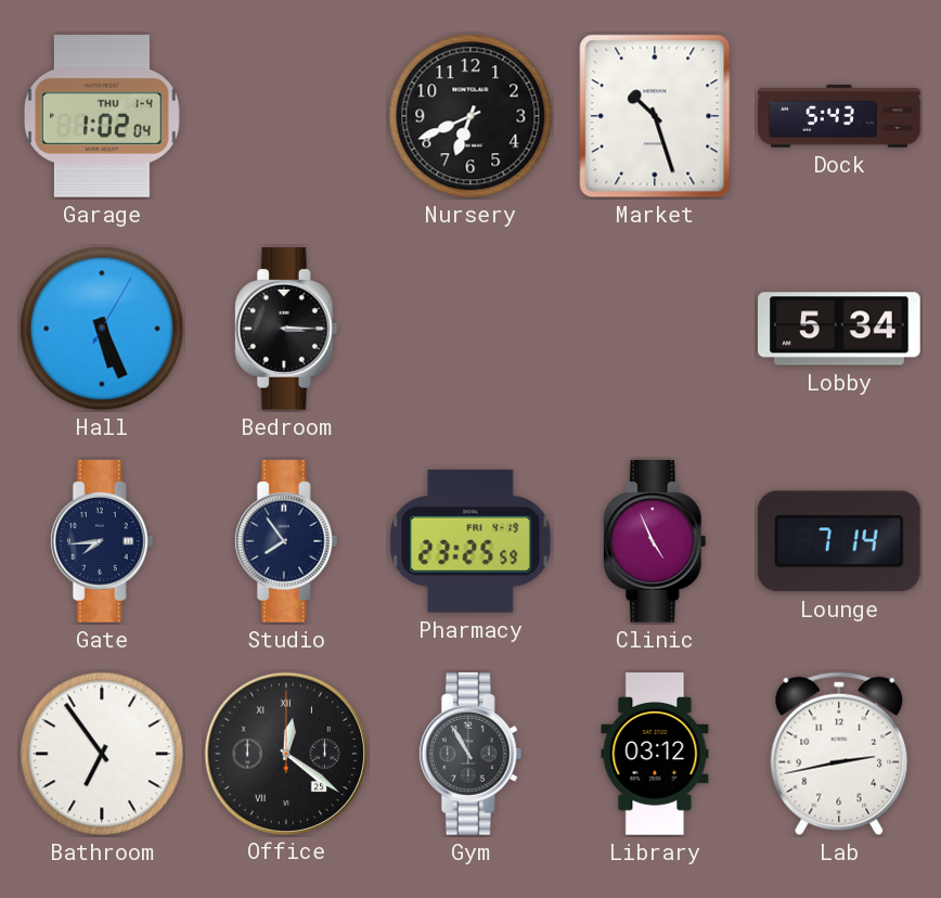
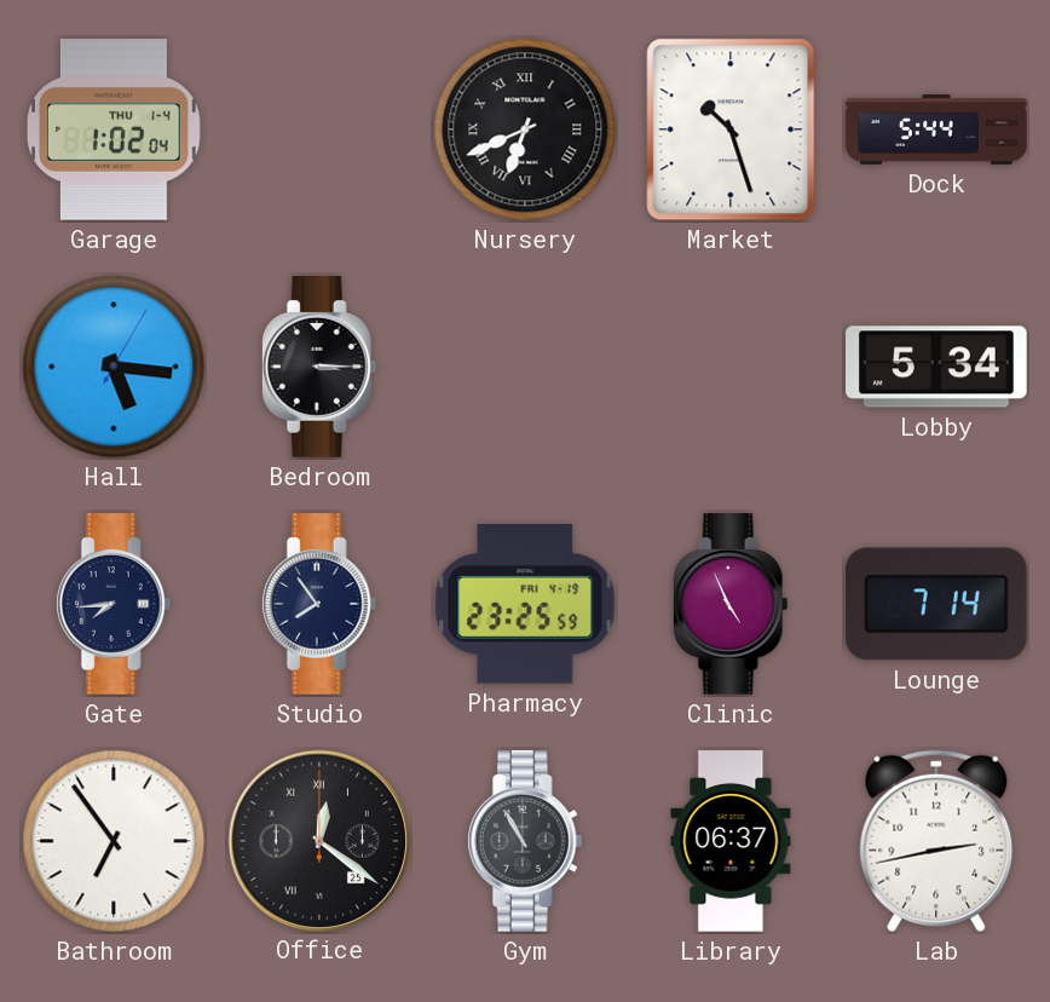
Nursery numerals: Arabic -> Roman (525, 129)
Dock: 5:43 -> 5:44 (936, 131)
Hall: 5:26 -> 5:16 (114, 367)
Library: 03:12 -> 06:37 (731, 841)
